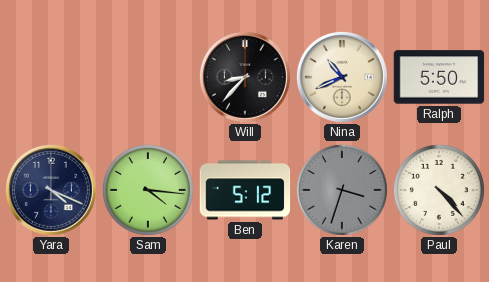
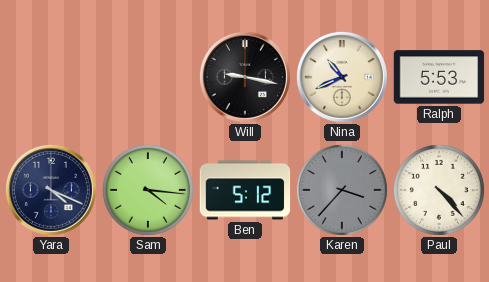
Will: 8:37 -> 9:17 (245, 77)
Ralph: 5:50 -> 5:53 (439, 77)
Karen: 3:33 -> 3:37 (342, 190)
